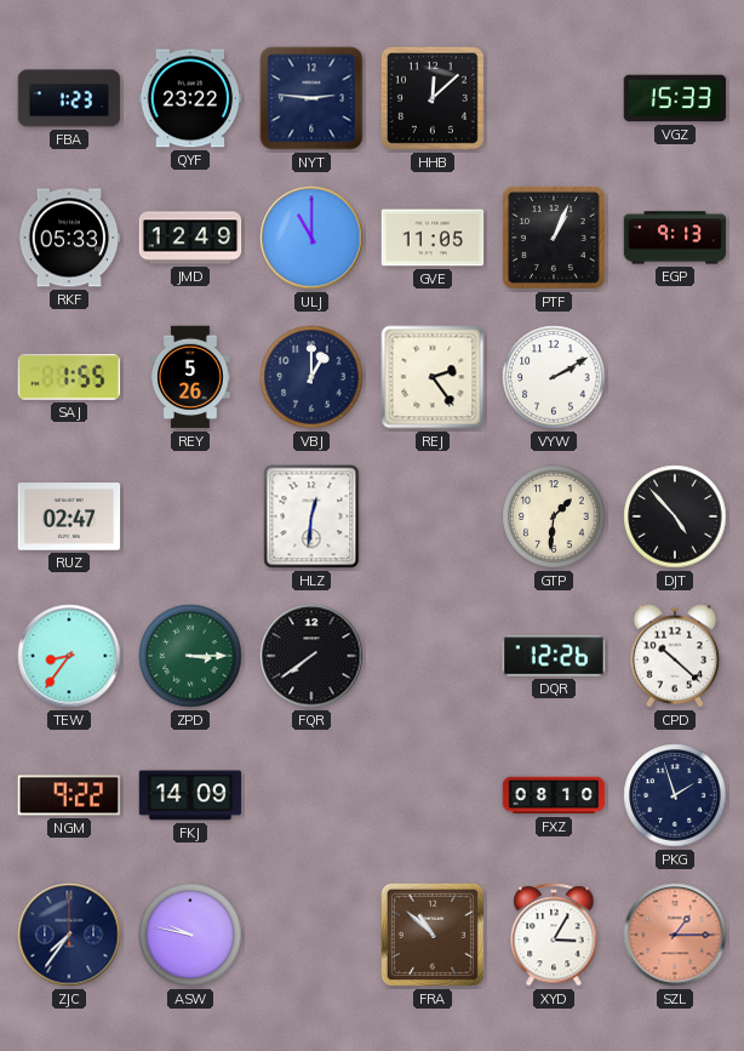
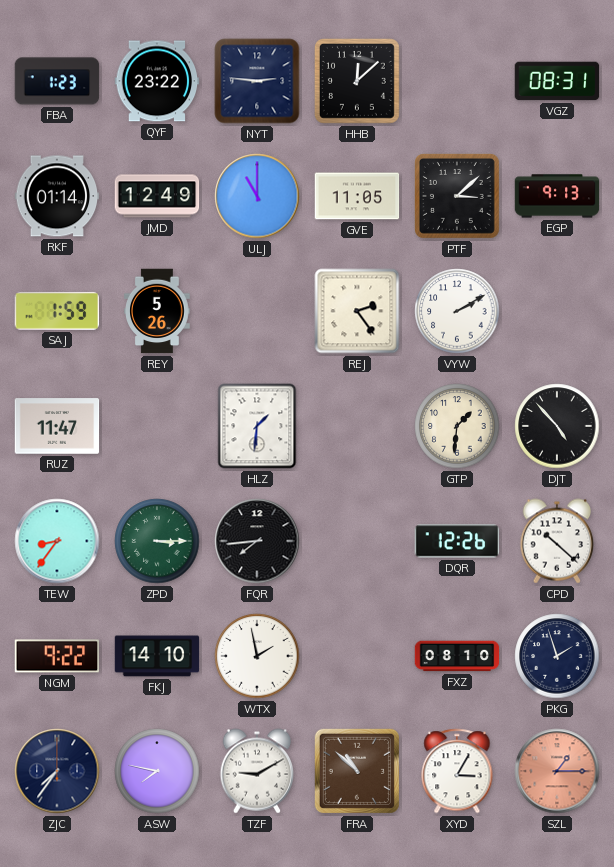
VGZ: 15:33 -> 08:31 (557, 81)
RKF: 05:33 -> 01:14 (57, 196)
PTF: 1:04 -> 3:08 (457, 196)
SAJ: 1:55 -> 1:59 (56, 311)
VBJ: 1:00 -> none (311, 377)
RUZ: 02:47 -> 11:47 (57, 426)
HLZ: 12:31 -> 1:31 (257, 426)
FQR: 7:39 -> 7:44 (257, 541)
FKJ: 14:09 -> 14:10 (157, 656)
WTX: none -> 1:58 (257, 656)
ASW: 9:47 -> 7:47 (157, 771)
TZF: none -> 9:10 (257, 771)
